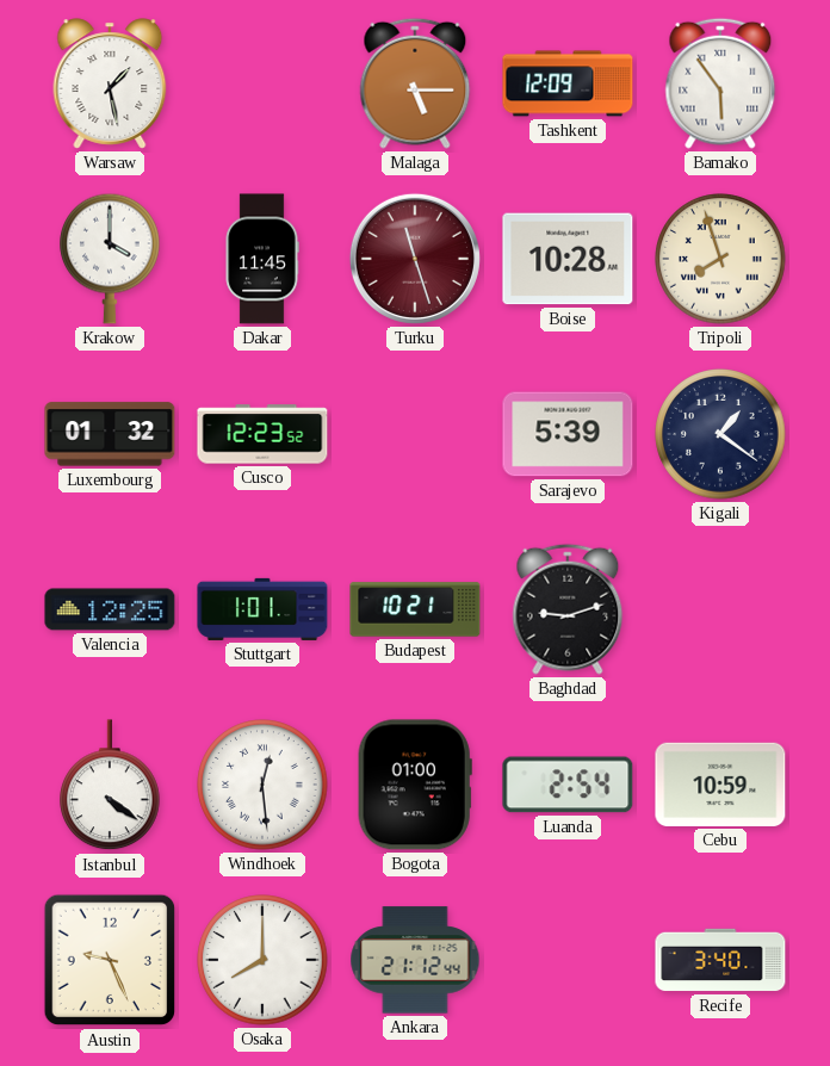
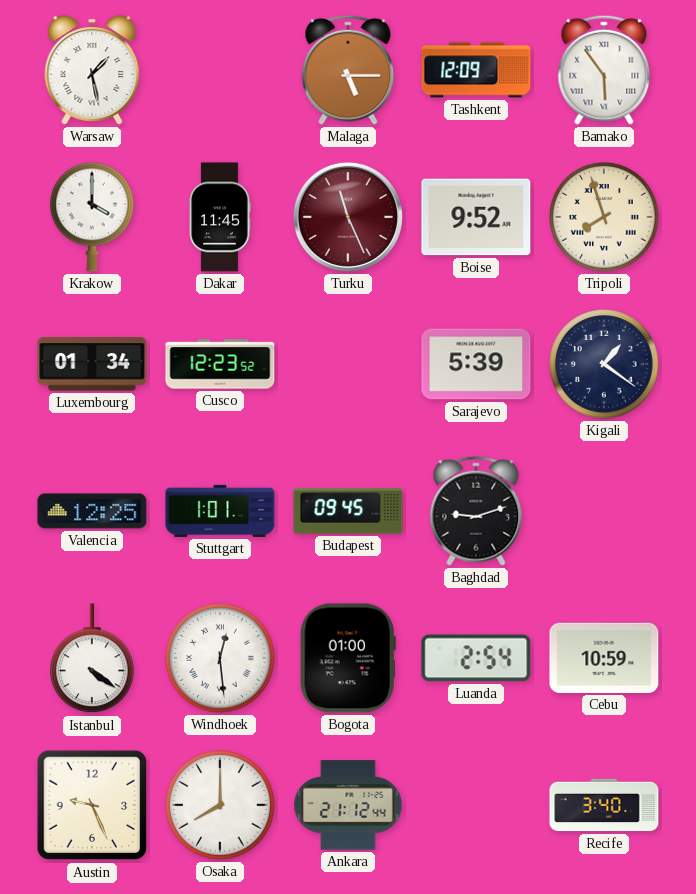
Turku: 11:27 -> 11:26 (348, 217)
Boise: 10:28 -> 9:52 (476, 217)
Luxembourg: 01:32 -> 01:34 (92, 364)
Budapest: 10:21 -> 09:45 (348, 511)
